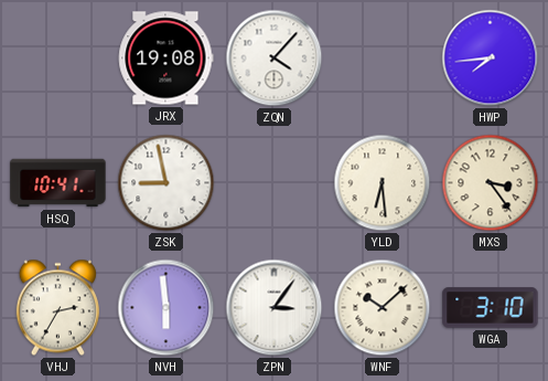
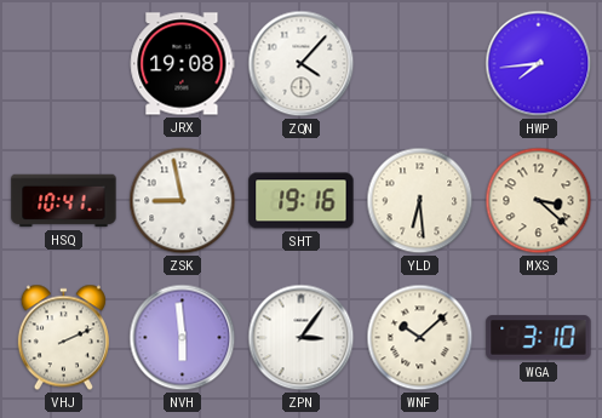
SHT: none -> 19:16 (302, 201)
MXS: 3:24 -> 3:22 (539, 201)
VHJ: 2:35 -> 2:11 (63, 338)
